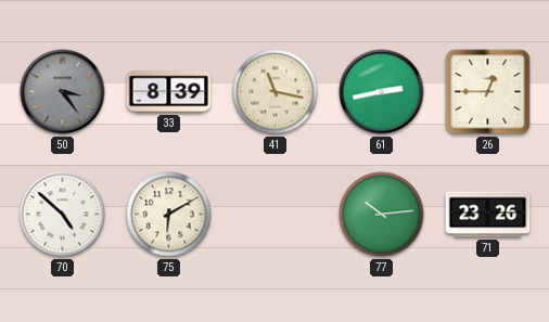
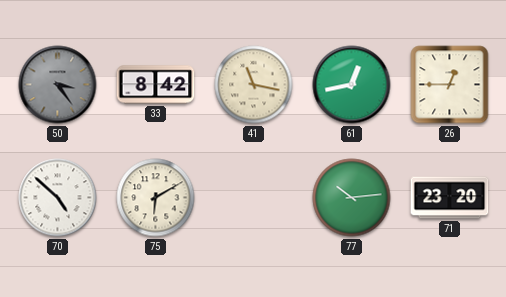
33: 8:39 -> 8:42 (156, 85)
61: 2:43 -> 12:43 (352, 85)
71: 23:26 -> 23:20 (450, 198)
